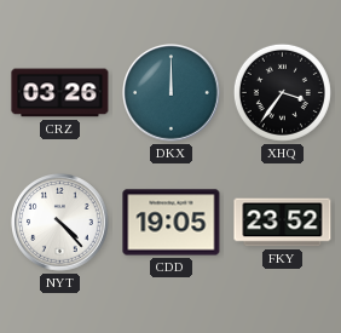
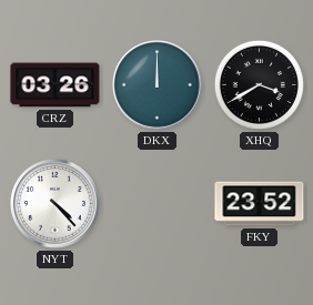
XHQ: 3:36 -> 3:40 (259, 84)
CDD: 19:05 -> none (172, 223)
